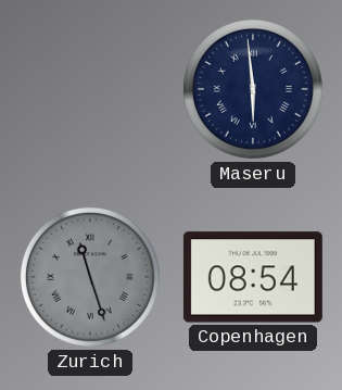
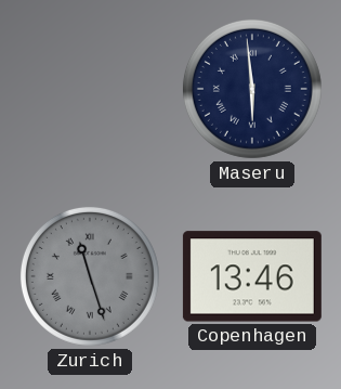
Copenhagen: 08:54 -> 13:46 (252, 276)
